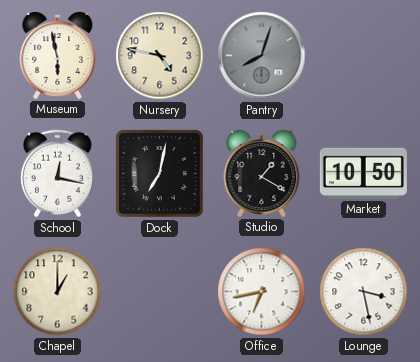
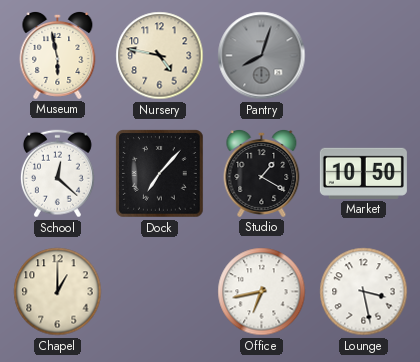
School: 12:17 -> 12:22 (57, 174)
Dock: 7:02 -> 7:07 (160, 174)
